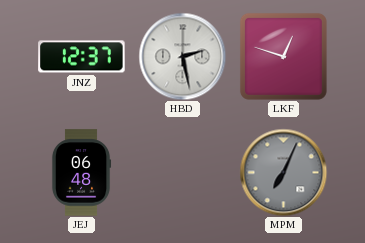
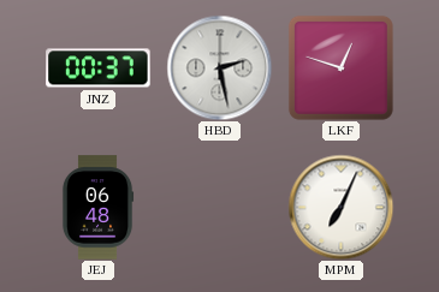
JNZ: 12:37 -> 00:37 (99, 68)
MPM dial: grey -> white (340, 207)
